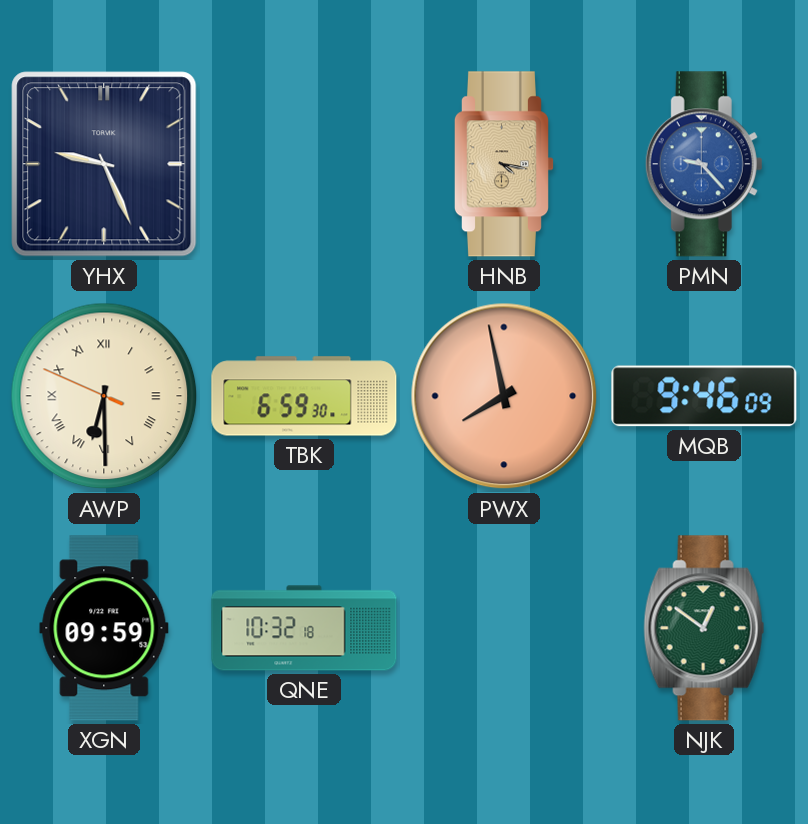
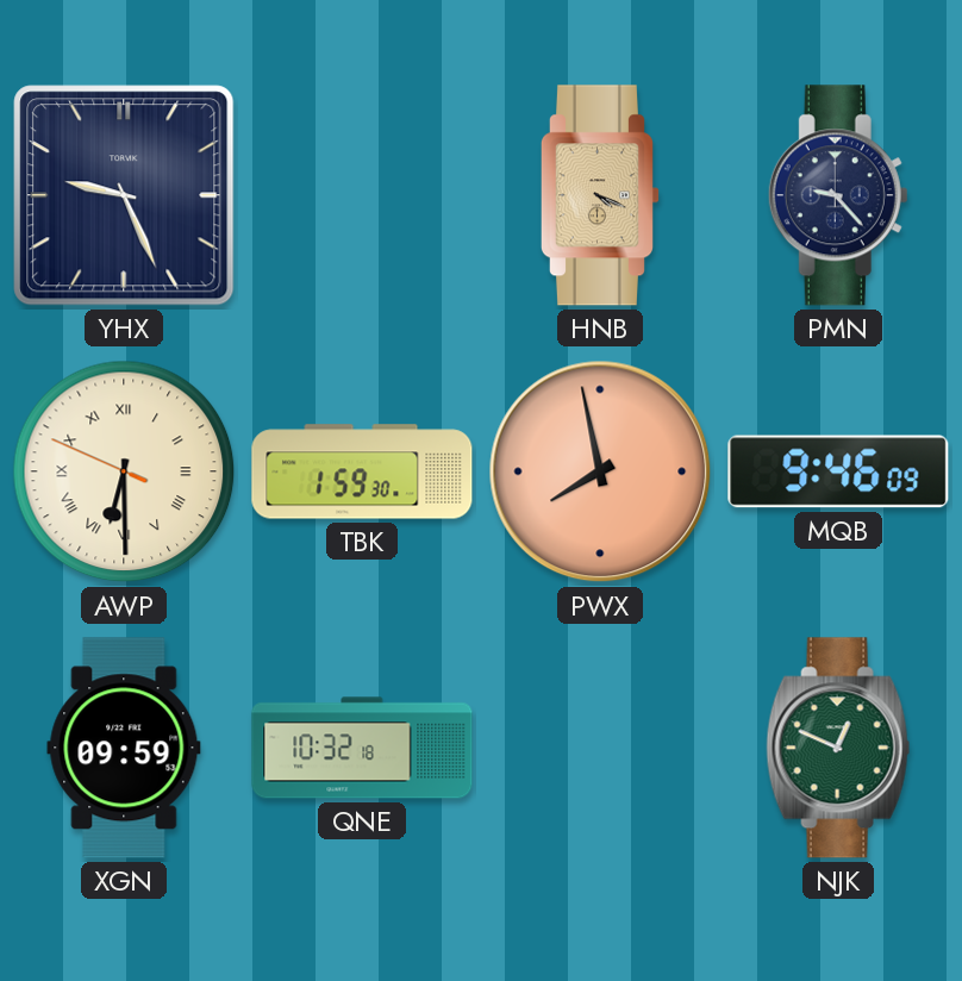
HNB: 4:17 -> 4:19 (600, 195)
PMN dial: blue -> navy (838, 195)
TBK: 6:59 -> 1:59 (362, 471)
NJK: 12:51 -> 12:49 (838, 748)
